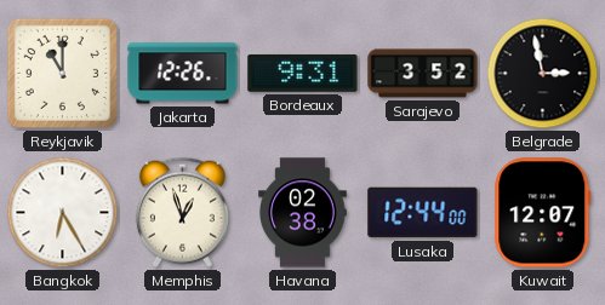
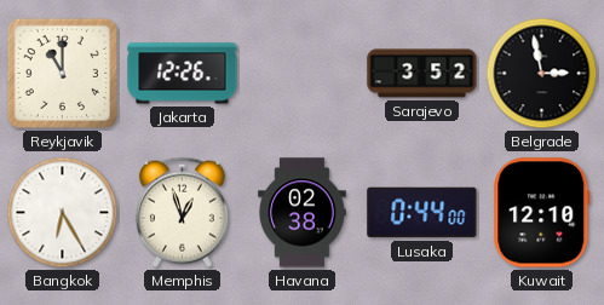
Bordeaux: 9:31 -> none (303, 73)
Lusaka: 12:44 -> 0:44 (422, 213)
Kuwait: 12:07 -> 12:10 (542, 213)
